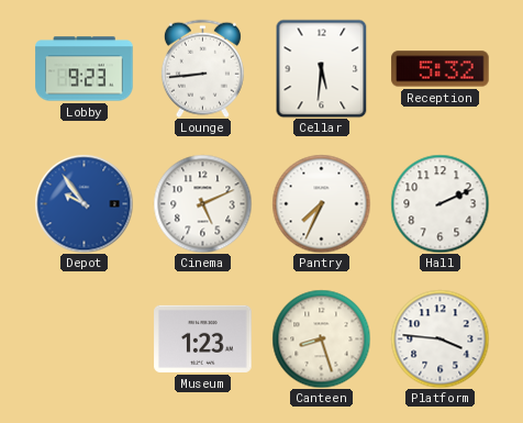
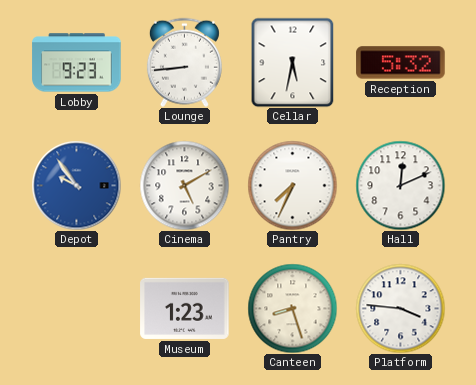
Cellar: 5:31 -> 5:32 (293, 62)
Cinema: 5:11 -> 5:10 (184, 185)
Hall: 2:11 -> 12:11 (400, 185)
